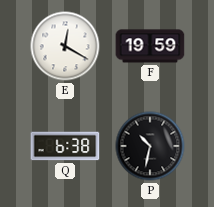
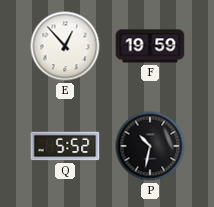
E: 12:20 -> 12:53 (65, 46)
Q: 6:38 -> 5:52 (65, 146)
